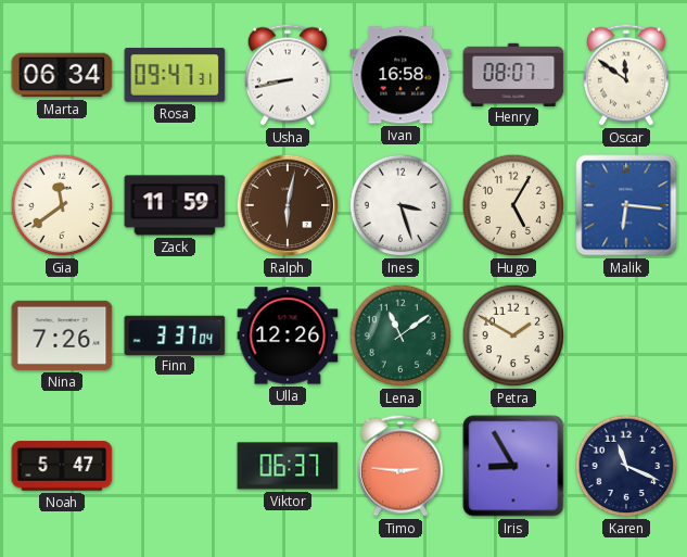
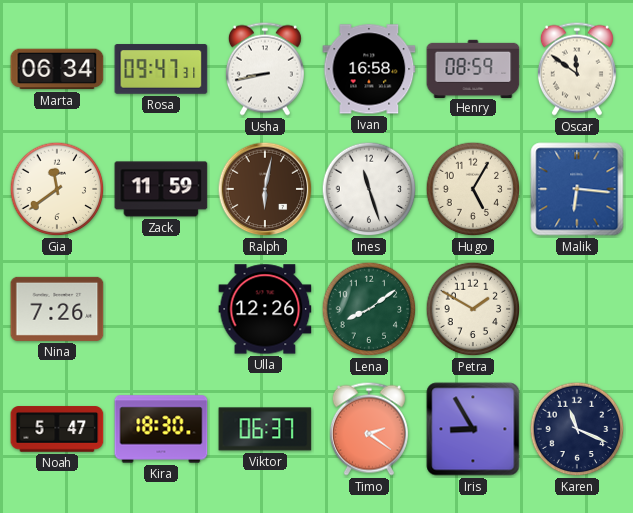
Henry: 08:07 -> 08:59 (473, 68)
Ines: 3:27 -> 11:27 (369, 189)
Finn: 3:37 -> none (175, 334)
Lena: 11:09 -> 8:09 (369, 309)
Kira: none -> 18:30 (161, 429)
Timo: 2:46 -> 2:21 (369, 429)
